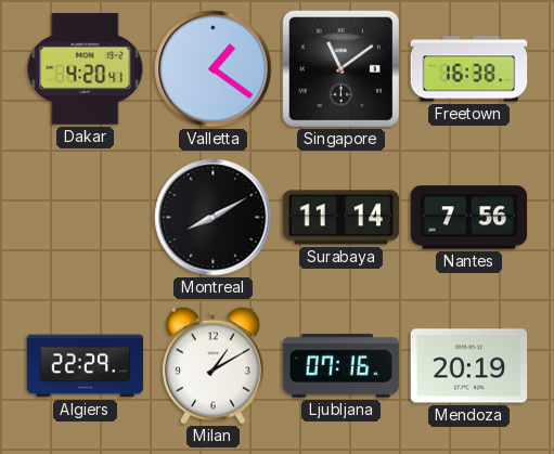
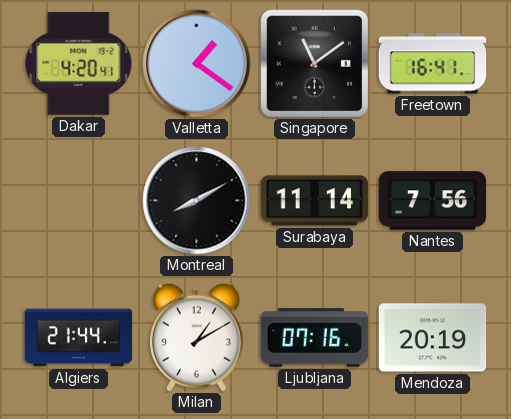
Freetown: 16:38 -> 16:41 (433, 64)
Algiers: 22:29 -> 21:44 (79, 338)
